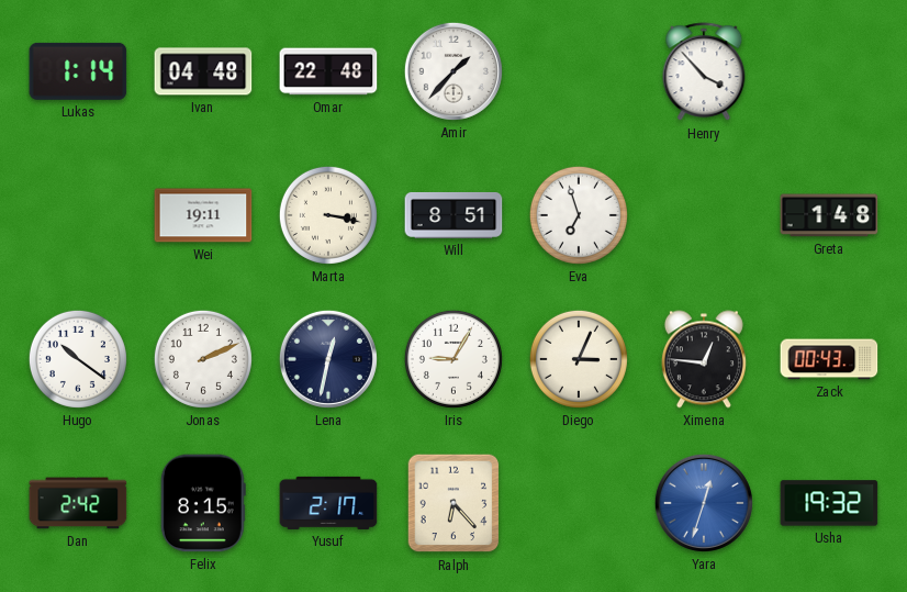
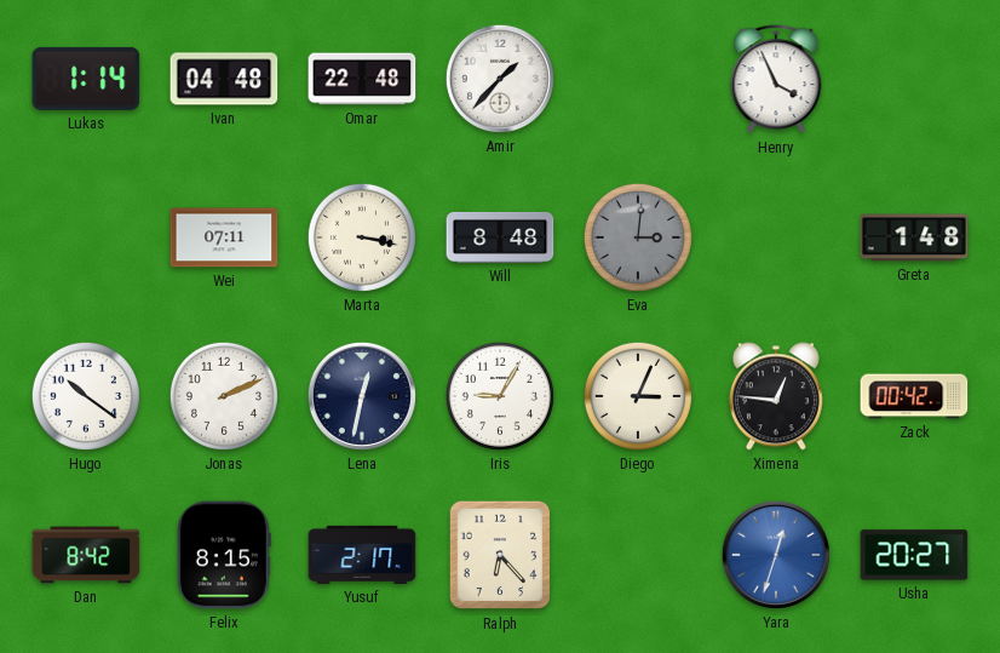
Henry: 3:53 -> 3:56 (776, 80)
Wei: 19:11 -> 07:11 (224, 237)
Will: 8:51 -> 8:48 (500, 237)
Eva: 6:57 -> 3:01 (638, 237)
Eva dial: white -> grey (638, 237)
Zack: 00:43 -> 00:42 (914, 396)
Dan: 2:42 -> 8:42 (86, 555)
Usha: 19:32 -> 20:27 (914, 555)
